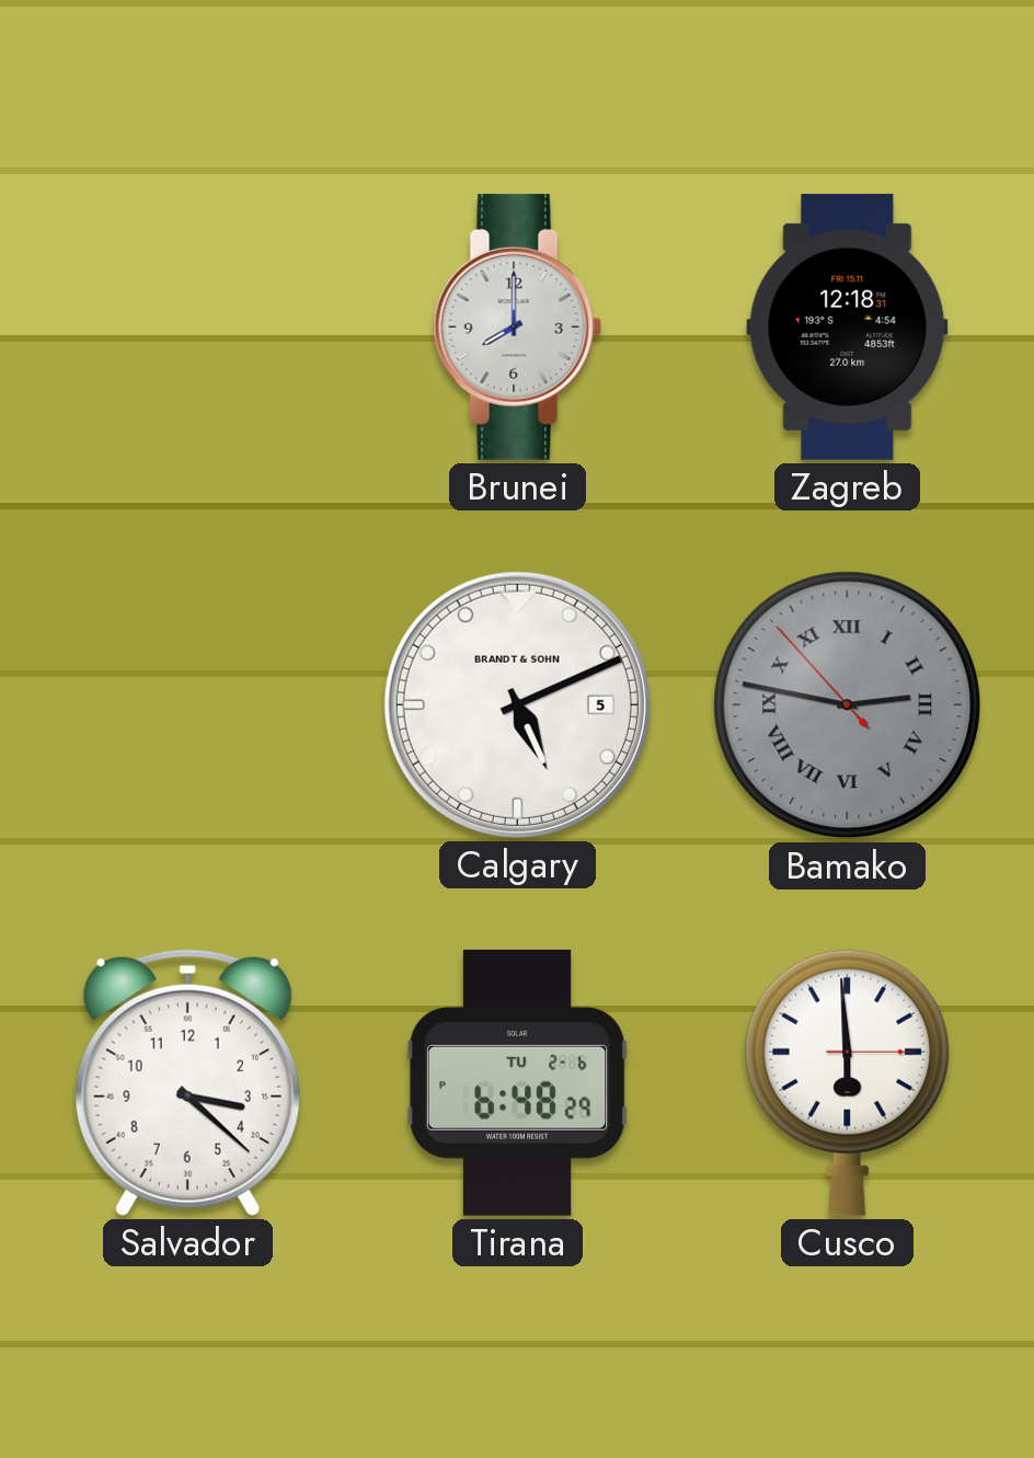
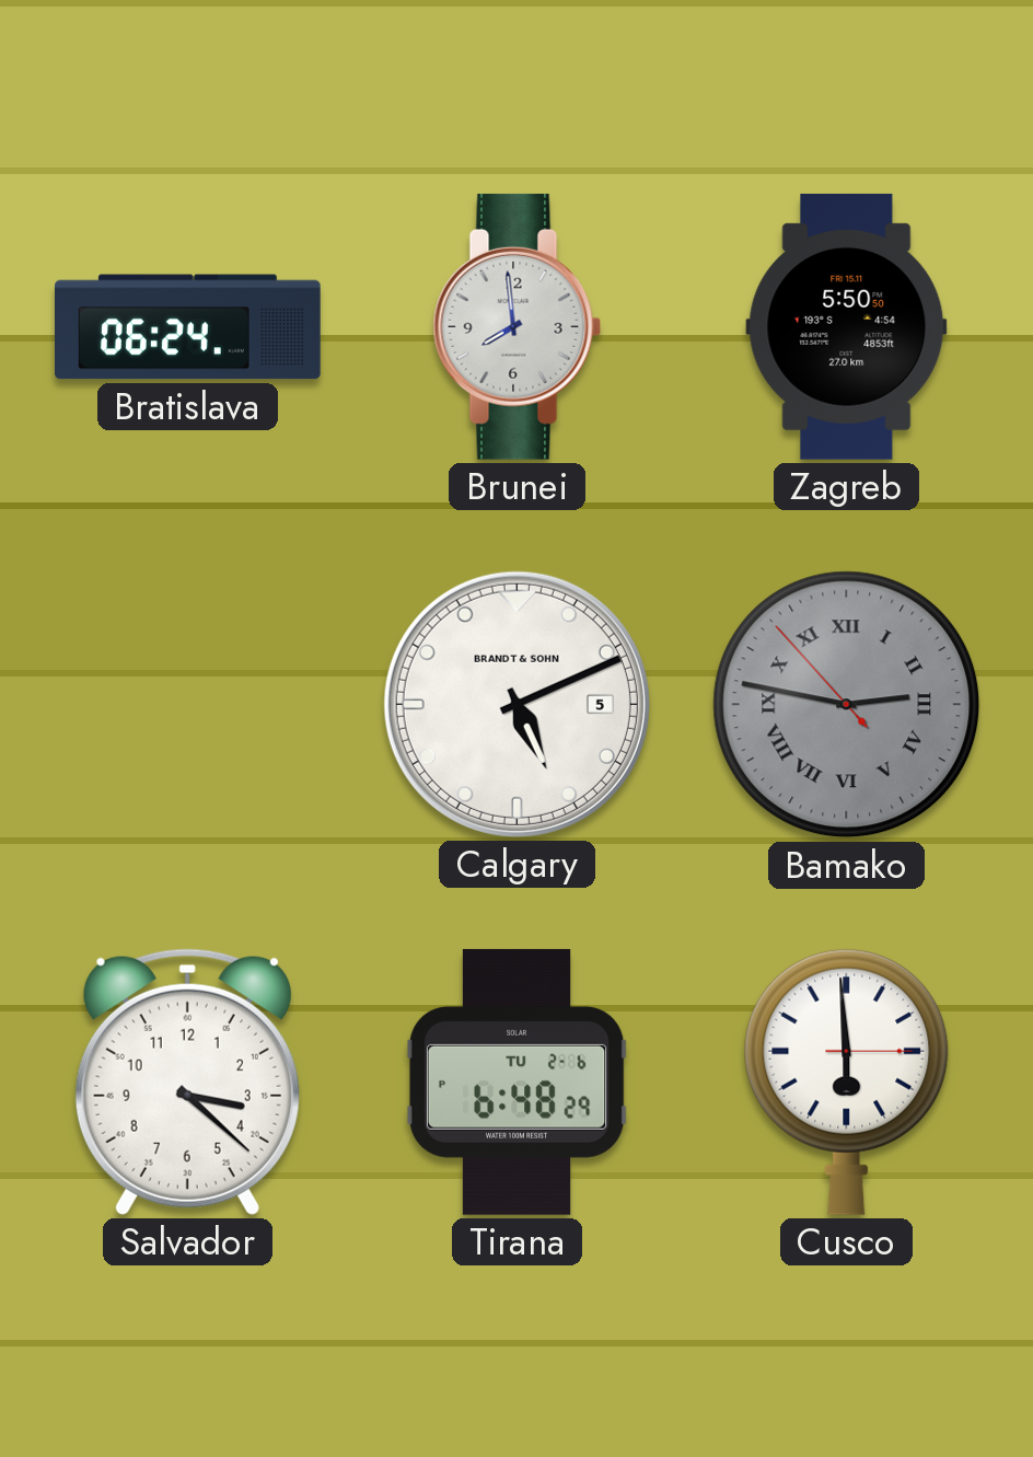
Bratislava: none -> 06:24 (188, 327)
Brunei: 8:00 -> 7:59 (518, 326)
Zagreb: 12:18 -> 5:50 (847, 326)
